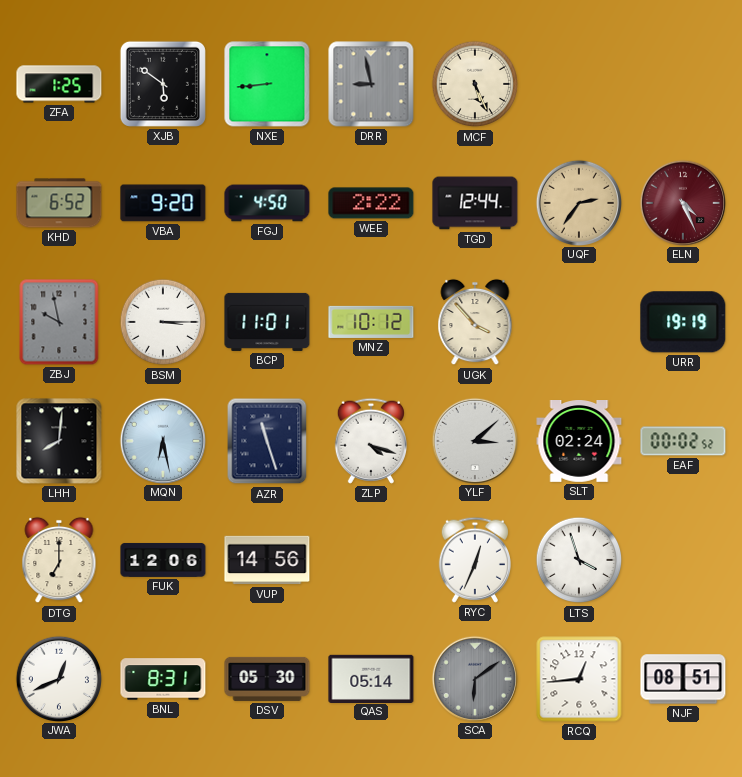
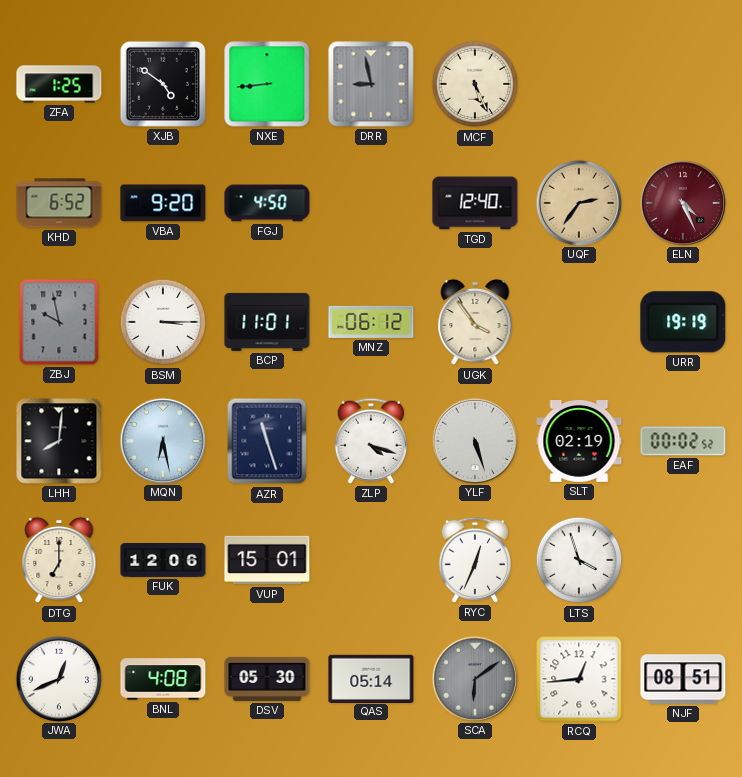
XJB: 5:51 -> 4:51 (163, 84)
WEE: 2:22 -> none (371, 203)
TGD: 12:44 -> 12:40 (475, 203)
MNZ: 10:12 -> 06:12 (371, 322)
UGK: 3:53 -> 3:54 (475, 322)
YLF: 3:08 -> 5:27 (474, 440)
SLT: 02:24 -> 02:19 (579, 442)
VUP: 14:56 -> 15:01 (267, 560)
BNL: 8:31 -> 4:08 (163, 679)
